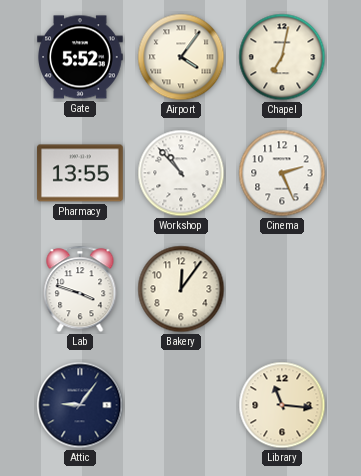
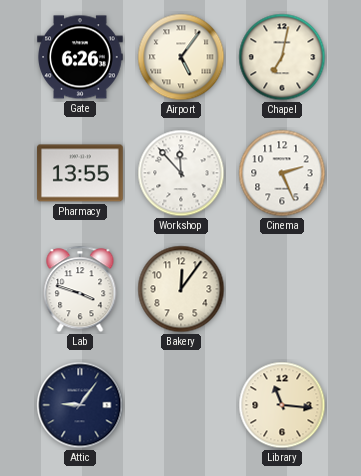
Gate: 5:52 -> 6:26 (80, 57)
Airport: 4:06 -> 5:06 (181, 57)
Workshop: 10:53 -> 11:53 (181, 173)
